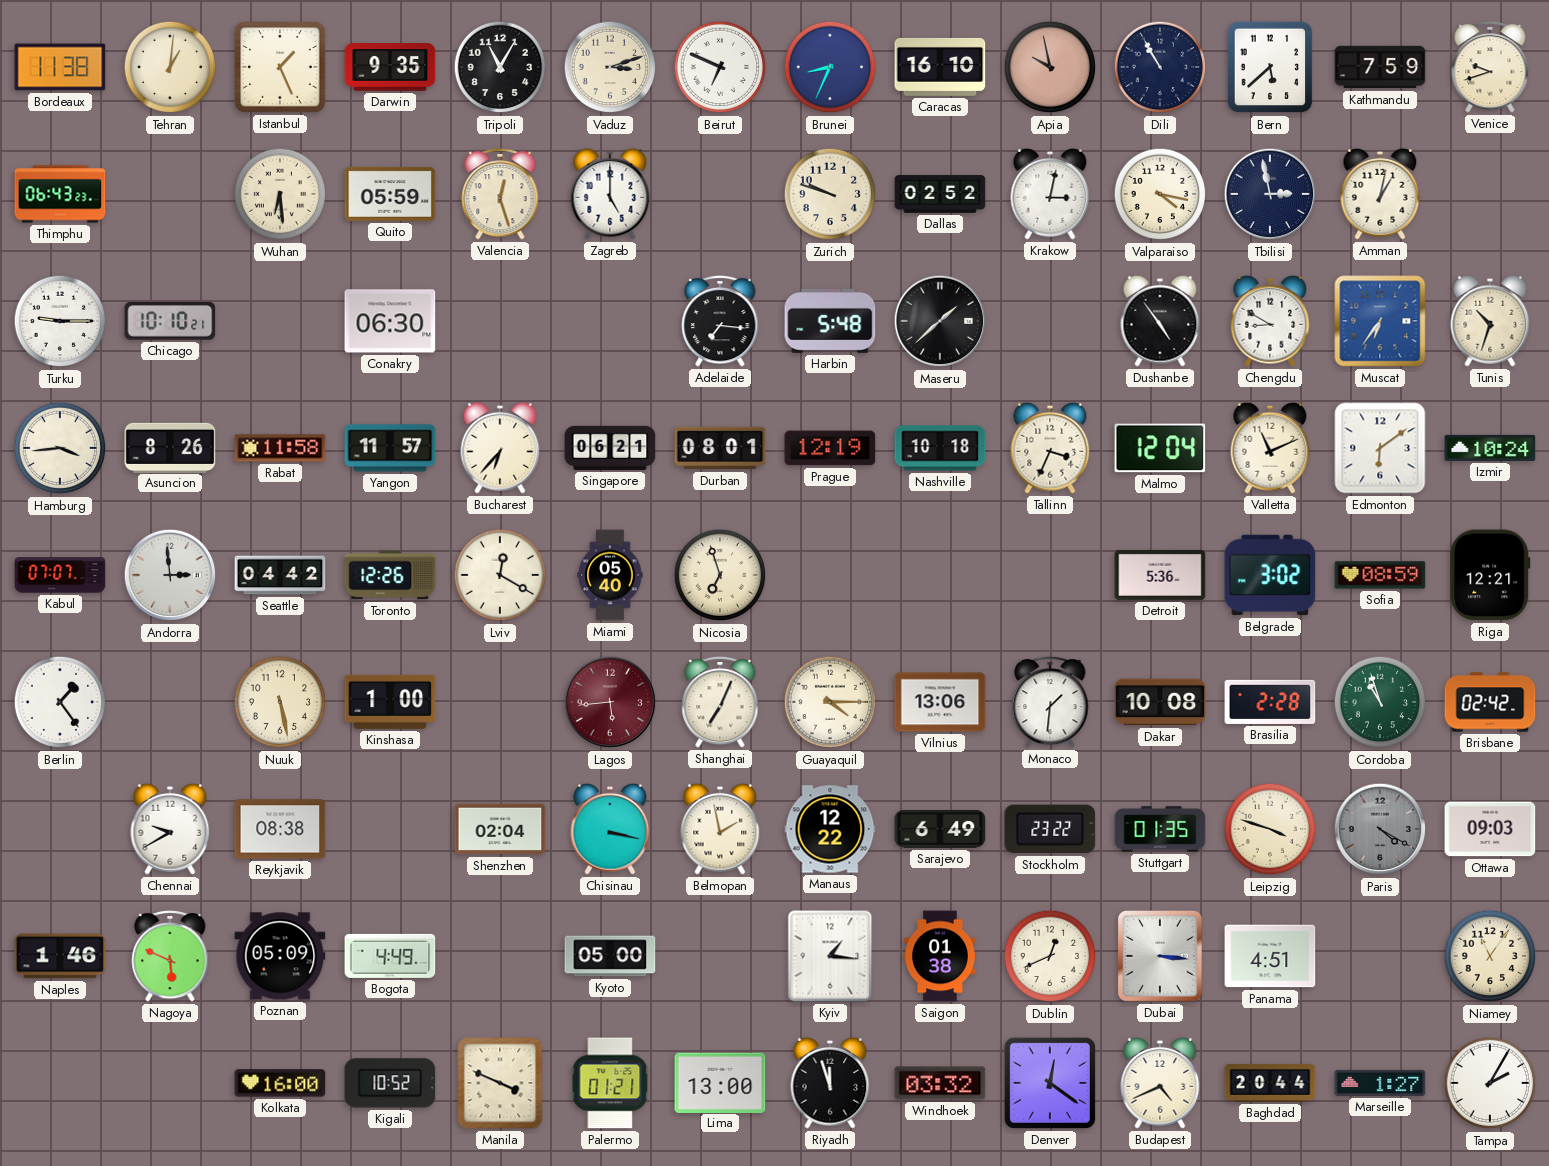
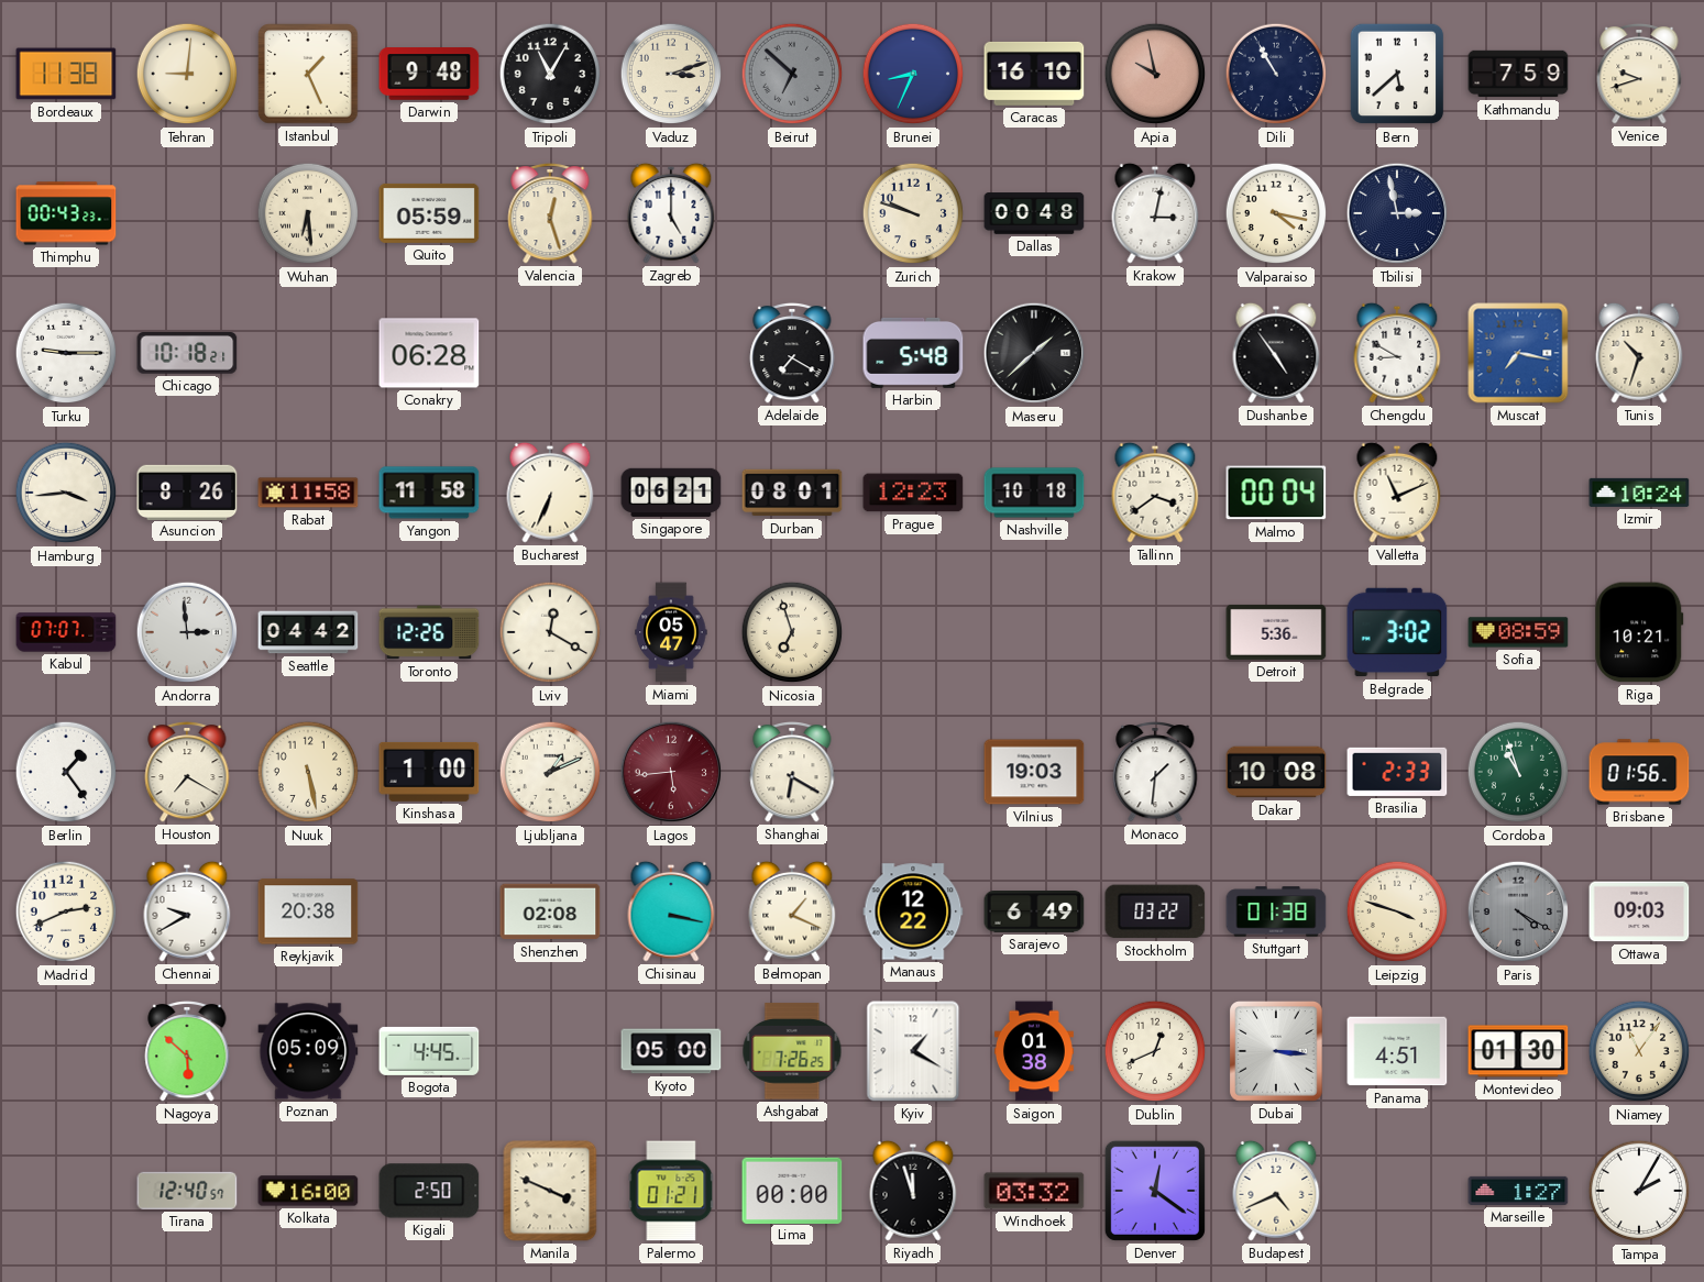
Tehran: 1:01 -> 9:01 (187, 74)
Darwin: 9:35 -> 9:48 (429, 74)
Beirut: 6:49 -> 6:52 (792, 74)
Beirut dial: white -> grey (792, 74)
Thimphu: 06:43 -> 00:43 (66, 213)
Dallas: 02:52 -> 00:48 (1034, 213)
Amman: 1:02 -> none (1380, 194)
Chicago: 10:10 -> 10:18 (187, 354)
Conakry: 06:30 -> 06:28 (429, 353)
Adelaide: 7:16 -> 7:20 (792, 353)
Muscat: 6:36 -> 7:17 (1518, 353)
Yangon: 11:57 -> 11:58 (429, 493)
Bucharest: 6:37 -> 6:34 (550, 493)
Prague: 12:19 -> 12:23 (913, 493)
Tallinn: 3:34 -> 3:39 (1155, 493)
Malmo: 12:04 -> 00:04 (1276, 493)
Edmonton: 6:09 -> none (1380, 448)
Miami: 05:40 -> 05:47 (671, 632)
Riga: 12:21 -> 10:21 (1639, 632)
Houston: none -> 7:20 (187, 772)
Ljubljana: none -> 1:11 (550, 772)
Shanghai: 7:04 -> 6:20 (792, 772)
Guayaquil: 4:15 -> none (830, 702)
Vilnius: 13:06 -> 19:03 (1034, 772)
Brasilia: 2:28 -> 2:33 (1397, 772)
Brisbane: 02:42 -> 01:56 (1639, 772)
Madrid: none -> 2:41 (66, 911)
Reykjavik: 08:38 -> 20:38 (308, 911)
Shenzhen: 02:04 -> 02:08 (550, 911)
Belmopan: 1:58 -> 1:19 (792, 911)
Stockholm: 23:22 -> 03:22 (1155, 911)
Stuttgart: 01:35 -> 01:38 (1276, 911)
Naples: 1:46 -> none (60, 956)
Nagoya: 5:49 -> 5:52 (187, 1051)
Bogota: 4:49 -> 4:45 (429, 1051)
Ashgabat: none -> 7:26 (792, 1051)
Kyiv: 1:16 -> 1:20 (913, 1051)
Montevideo: none -> 01:30 (1518, 1051)
Tirana: none -> 12:40 (187, 1191)
Kigali: 10:52 -> 2:50 (429, 1191)
Lima: 13:00 -> 00:00 (792, 1190)
Baghdad: 20:44 -> none (1270, 1083)
